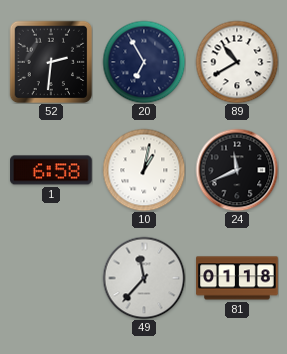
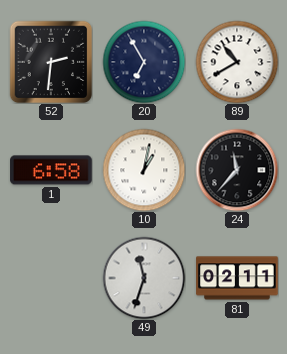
24: 11:41 -> 11:37 (237, 170)
49: 11:37 -> 11:33 (144, 278)
81: 01:18 -> 02:11 (237, 278)
